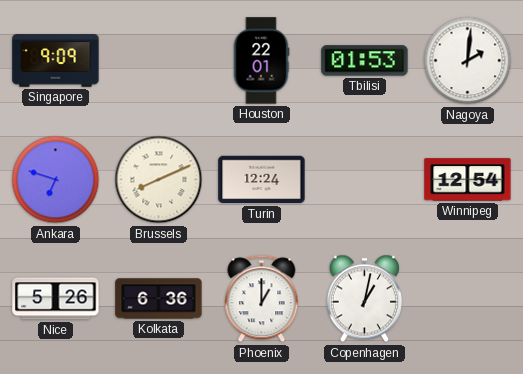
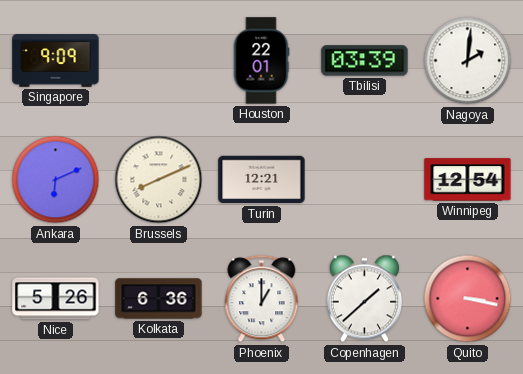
Tbilisi: 01:53 -> 03:39 (365, 61)
Ankara: 6:48 -> 6:11 (56, 180)
Turin: 12:24 -> 12:21 (262, 180)
Copenhagen: 1:02 -> 1:38 (364, 299)
Quito: none -> 3:17 (468, 299)
